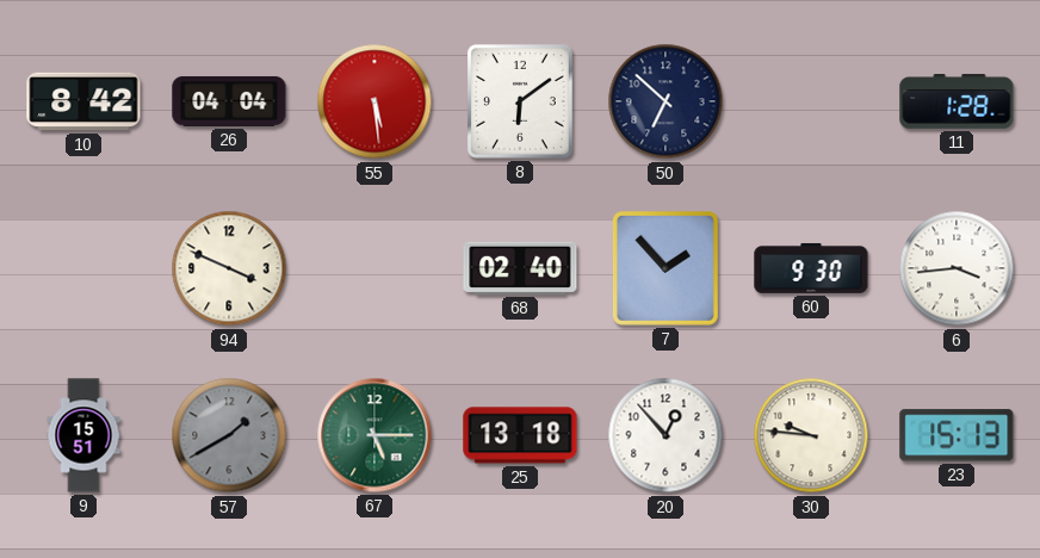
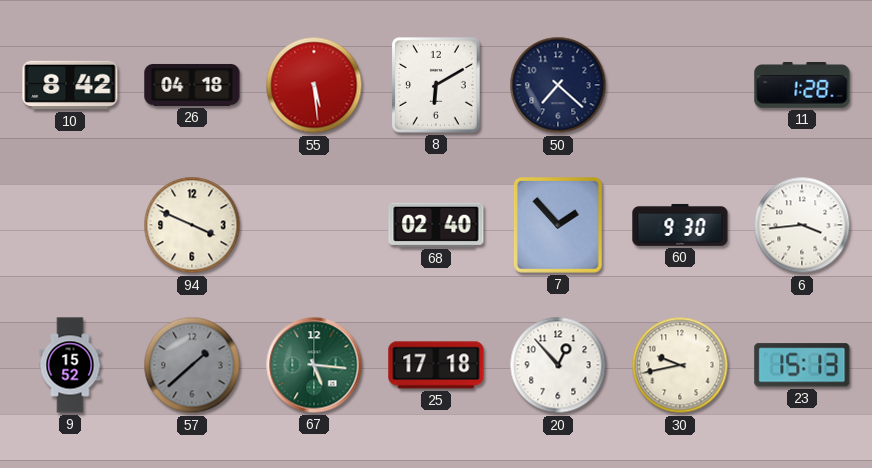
26: 04:04 -> 04:18 (192, 85)
8: 6:09 -> 6:10 (437, 86)
50: 6:52 -> 7:22 (558, 85)
9: 15:51 -> 15:52 (70, 365)
57: 1:40 -> 1:38 (192, 365)
67: 5:15 -> 5:16 (314, 365)
25: 13:18 -> 17:18 (436, 365)
30: 9:46 -> 9:43 (680, 365)
